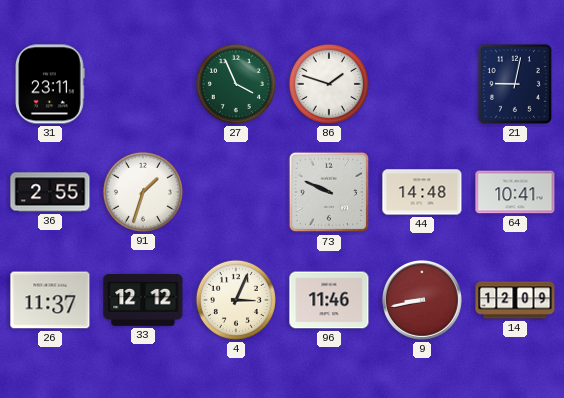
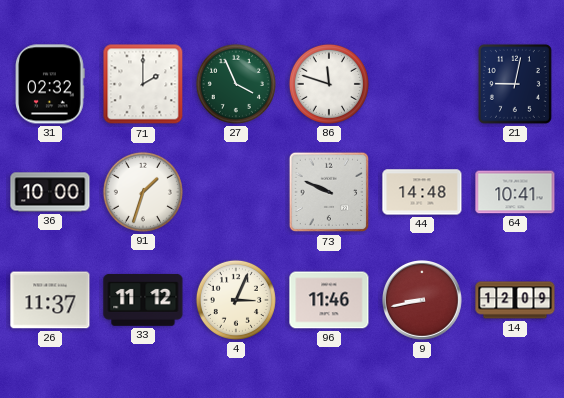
31: 23:11 -> 02:32 (50, 84)
71: none -> 2:00 (143, 84)
86: 1:48 -> 11:48 (329, 84)
36: 2:55 -> 10:00 (50, 192)
33: 12:12 -> 11:12 (143, 300)
